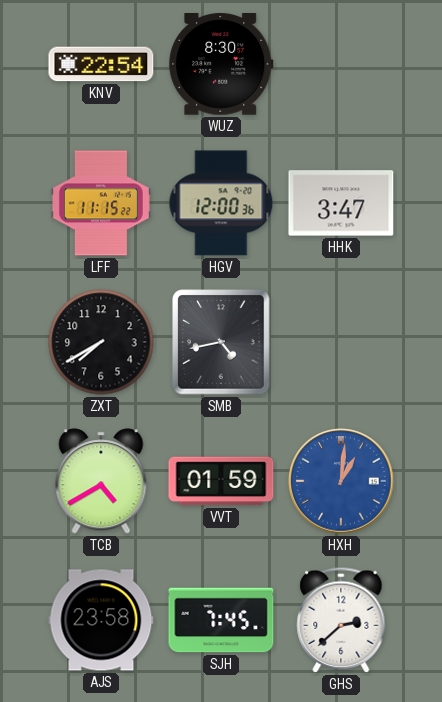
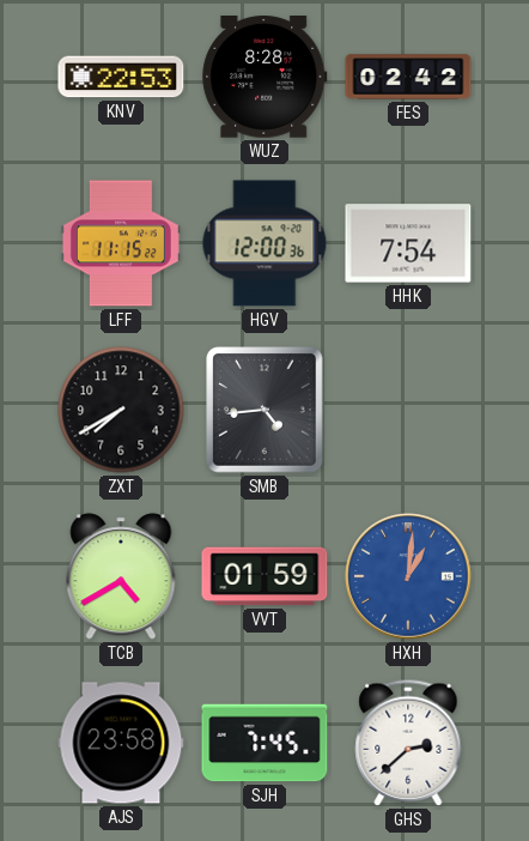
KNV: 22:54 -> 22:53 (121, 77)
WUZ: 8:30 -> 8:28 (264, 78)
FES: none -> 02:42 (408, 77)
HHK: 3:47 -> 7:54 (408, 243)
SMB: 4:43 -> 4:44 (264, 410)
